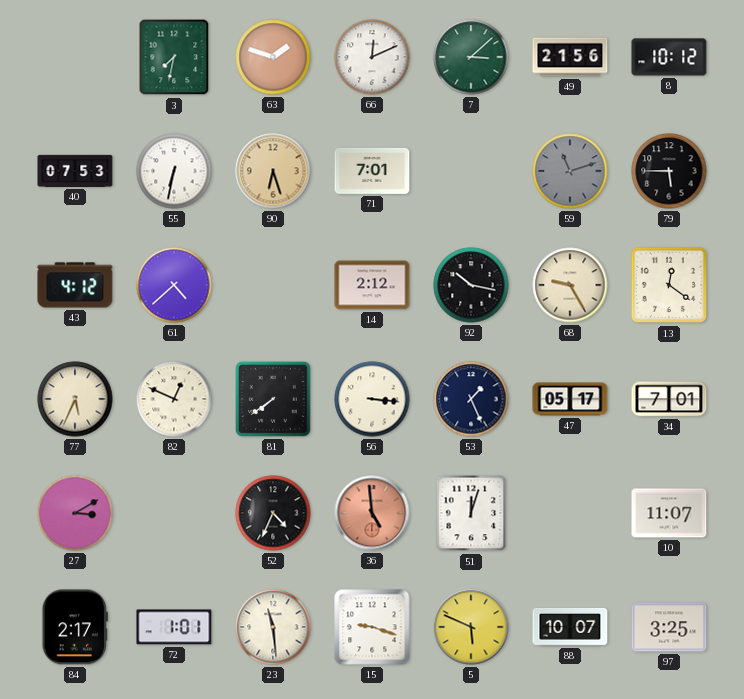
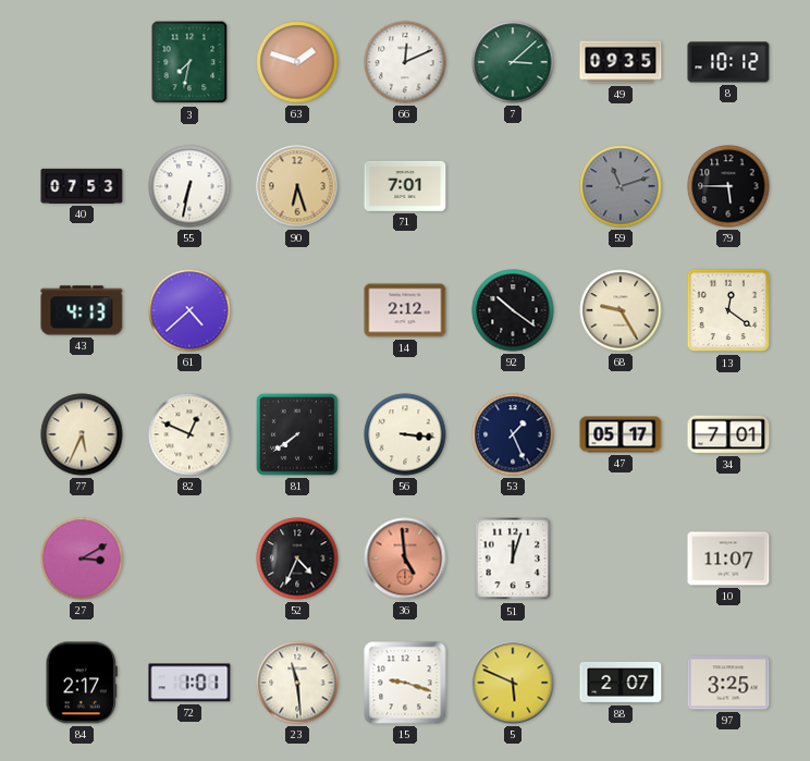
49: 21:56 -> 09:35 (621, 62)
43: 4:12 -> 4:13 (82, 310)
92: 10:17 -> 10:21 (513, 310)
88: 10:07 -> 2:07 (621, 683)
